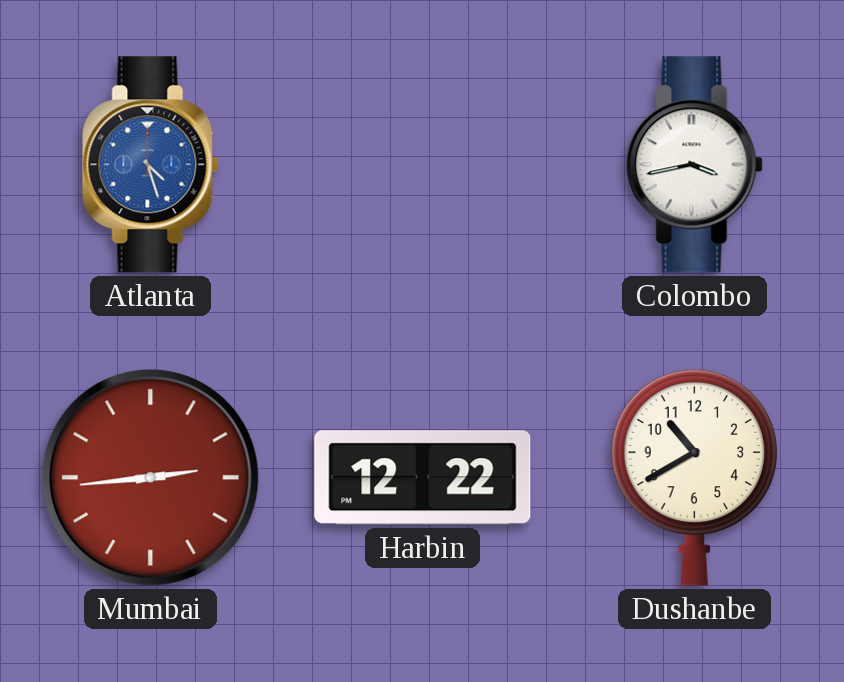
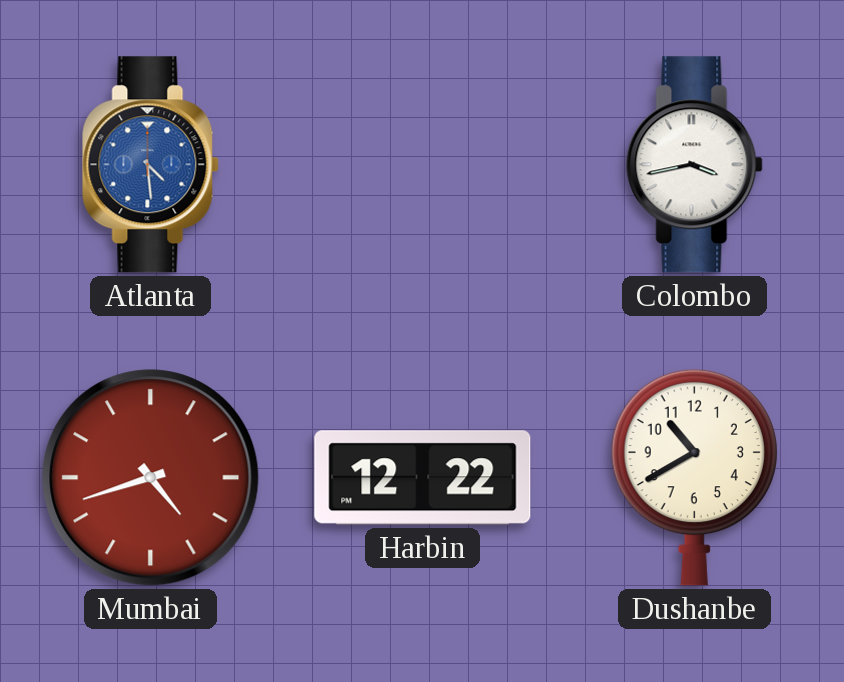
Atlanta: 4:27 -> 4:29 (151, 165)
Mumbai: 2:44 -> 4:42 (151, 478)
